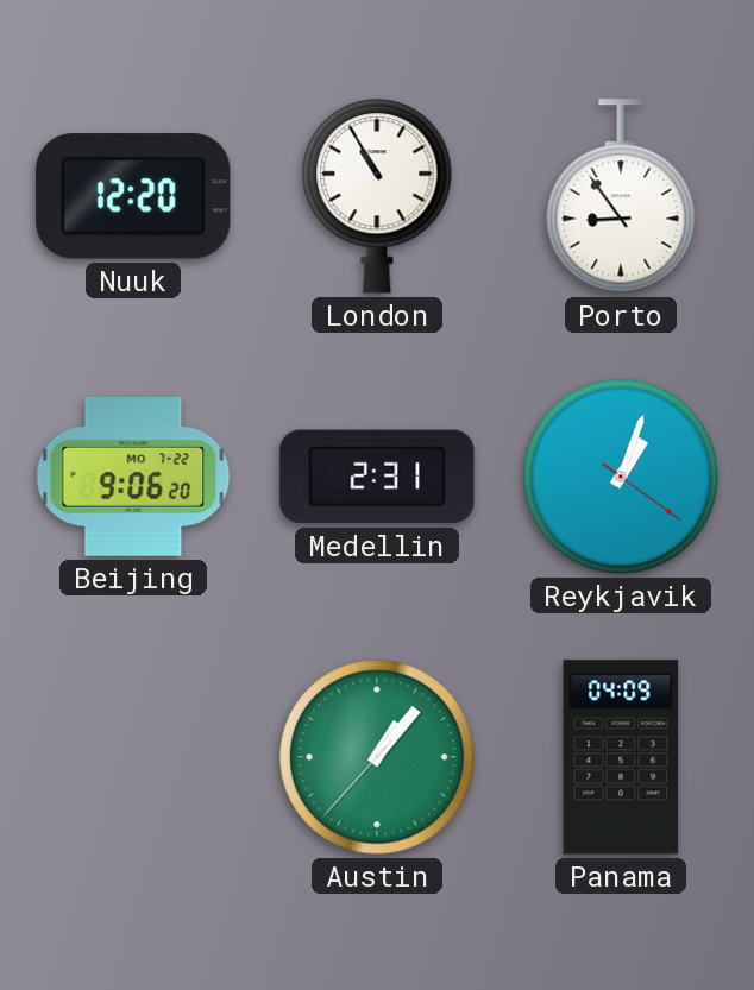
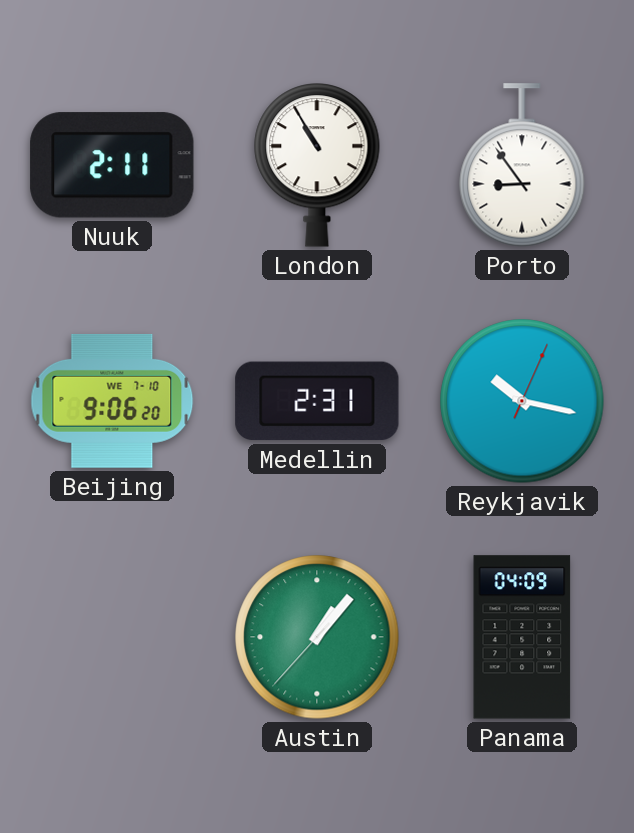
Nuuk: 12:20 -> 2:11 (112, 165)
Beijing date: MO 7-22 -> WE 7-10 (112, 401)
Reykjavik: 1:03 -> 10:17 (522, 401)
